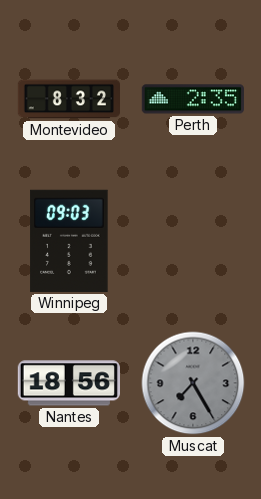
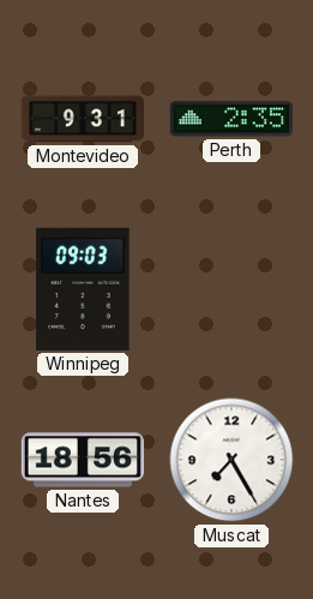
Montevideo: 8:32 -> 9:31 (82, 119)
Muscat dial: grey -> white (231, 460)
